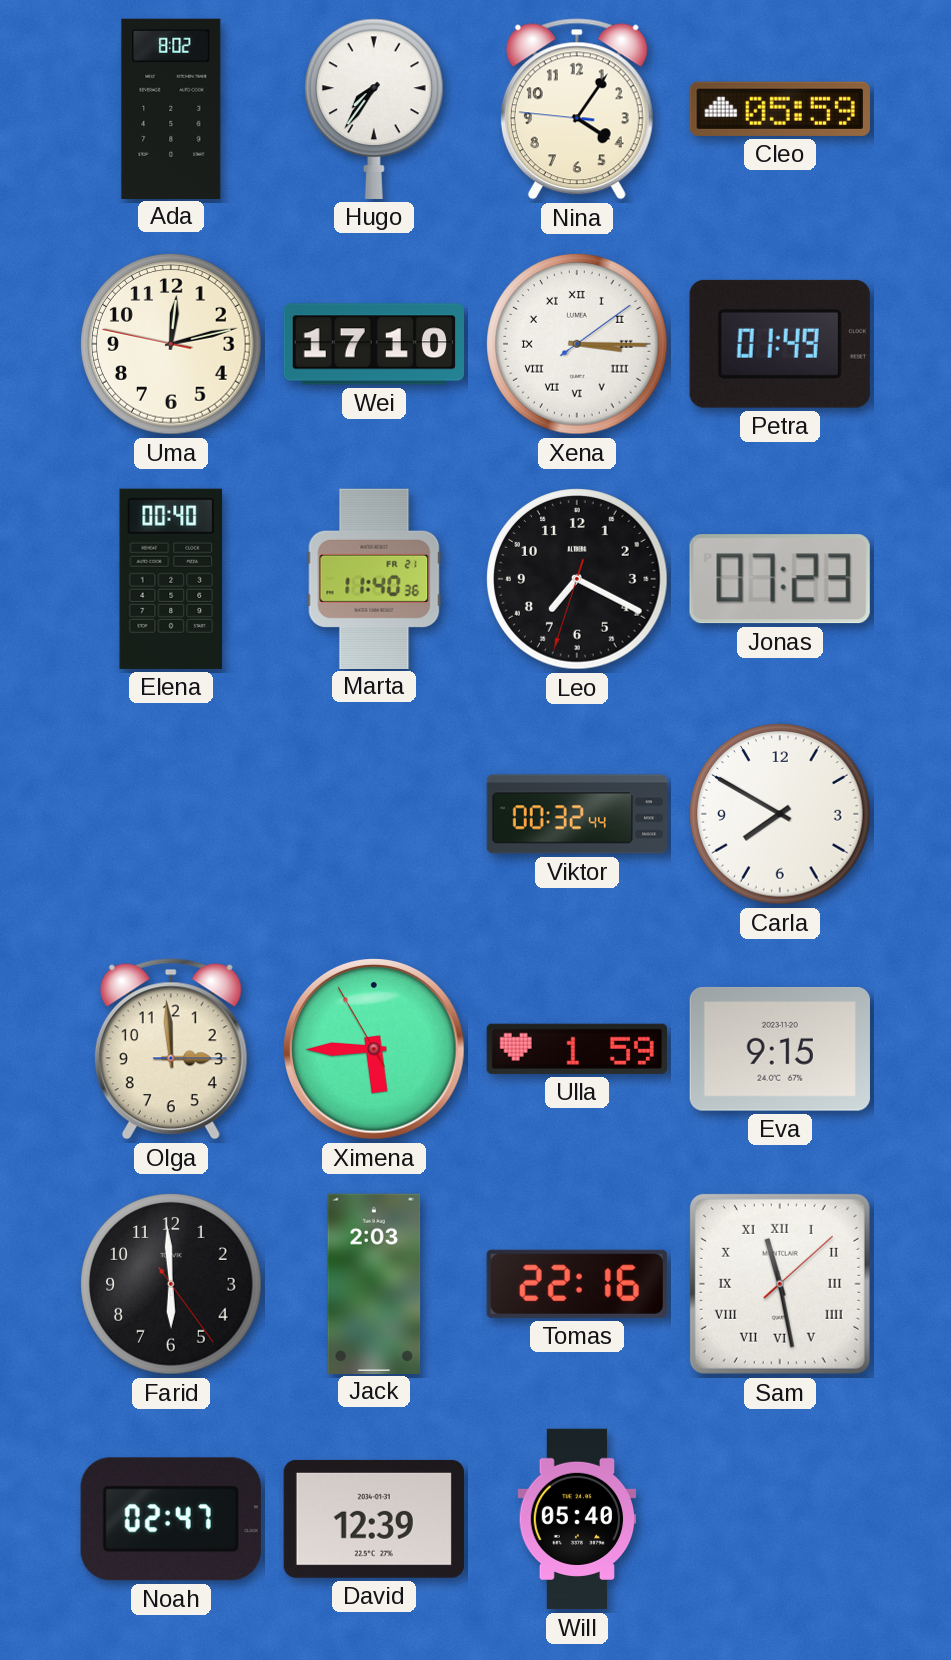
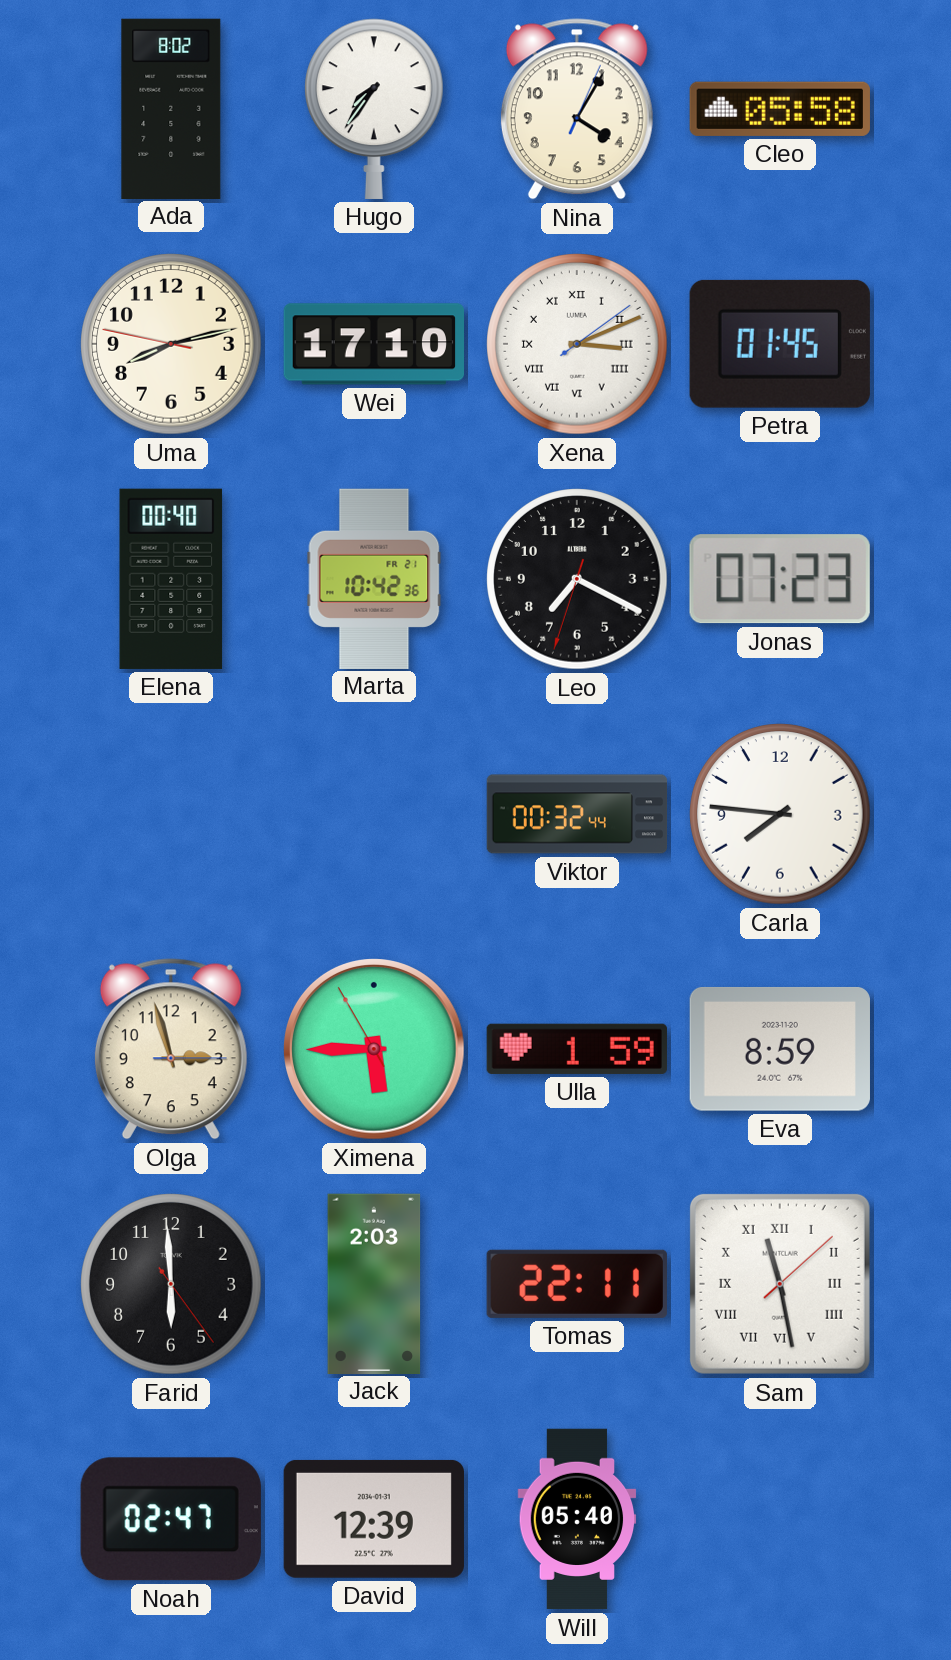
Nina: 4:05:46 -> 4:05:04 (577, 109)
Cleo: 05:59 -> 05:58 (780, 109)
Uma: 12:12 -> 8:12 (171, 344)
Xena: 3:15 -> 3:11 (577, 344)
Petra: 01:49 -> 01:45 (780, 344)
Marta: 11:40 -> 10:42 (374, 578)
Carla: 7:50 -> 7:46 (780, 814)
Olga: 2:59 -> 2:57 (171, 1049)
Eva: 9:15 -> 8:59 (780, 1049)
Tomas: 22:16 -> 22:11 (577, 1284)
